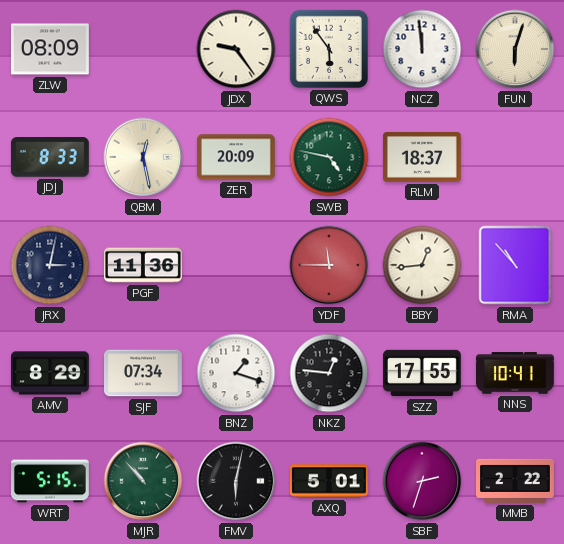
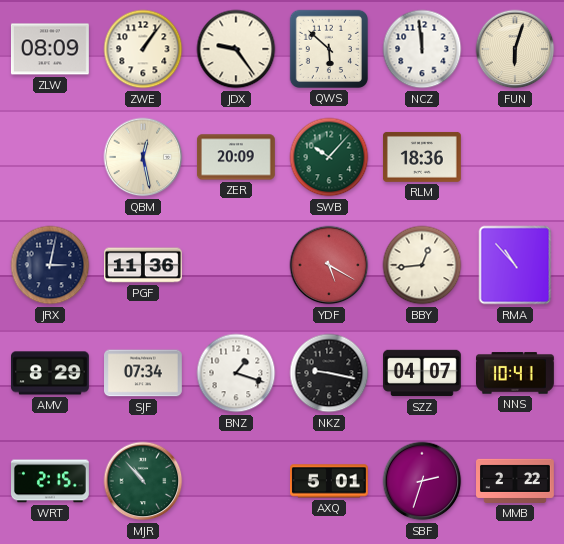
ZWE: none -> 1:06 (143, 49)
QWS: 5:54 -> 5:52 (329, 49)
JDJ: 8:33 -> none (50, 157)
SWB: 4:47 -> 10:07 (329, 157)
RLM: 18:37 -> 18:36 (423, 157)
YDF: 11:45 -> 5:20 (329, 265)
NKZ: 12:46 -> 9:17 (329, 373)
SZZ: 17:55 -> 04:07 (423, 373)
WRT: 5:15 -> 2:15 (51, 481)
FMV: 6:02 -> none (236, 481)
